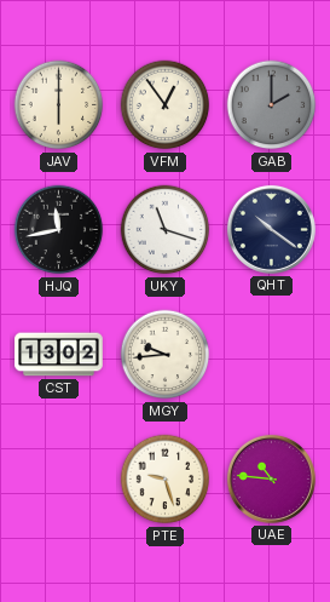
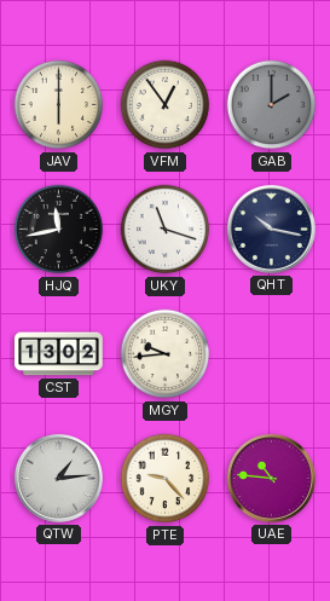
QHT: 10:21 -> 10:17 (271, 229)
QTW: none -> 1:14 (58, 478)
PTE: 9:27 -> 9:23 (166, 479)
